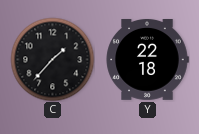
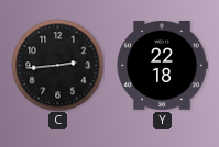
C: 1:37 -> 2:44 (57, 65)
